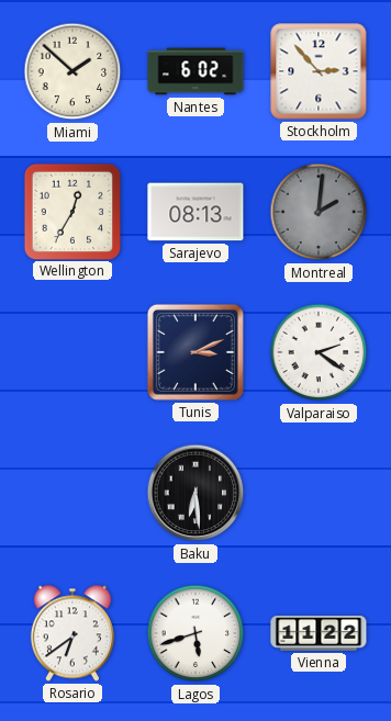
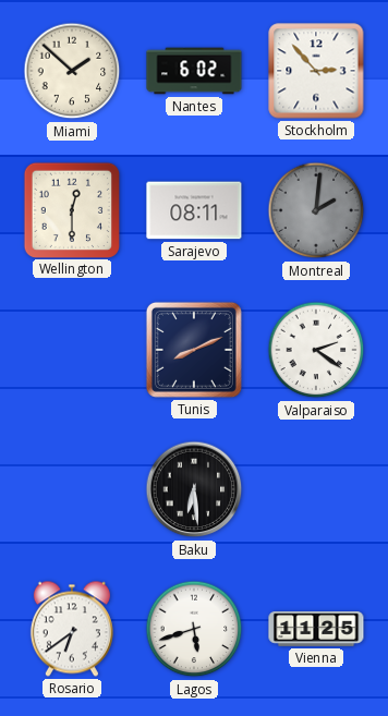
Wellington: 12:35 -> 12:30 (71, 209)
Sarajevo: 08:13 -> 08:11 (194, 210)
Tunis: 3:11 -> 8:11 (194, 350)
Vienna: 11:22 -> 11:25 (316, 630)
